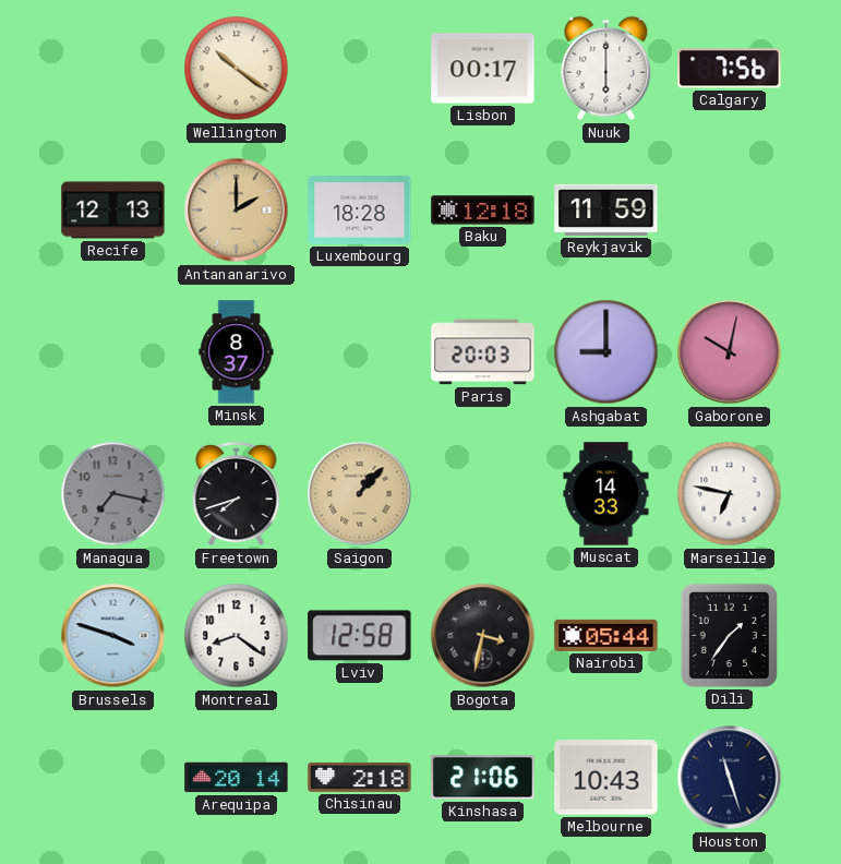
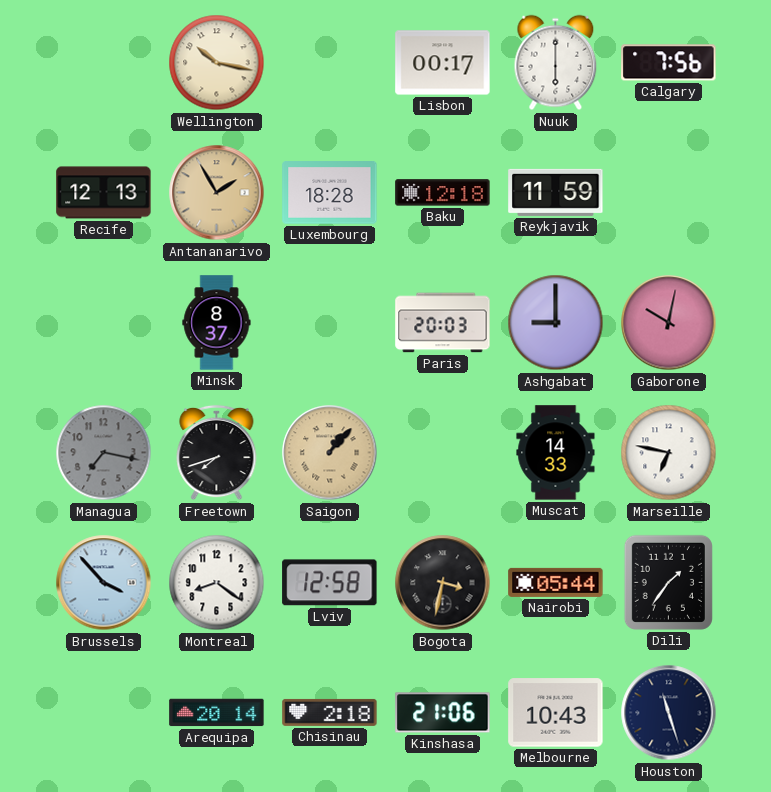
Wellington: 10:21 -> 10:17 (217, 63)
Antananarivo: 2:00 -> 1:55 (217, 193)
Brussels: 3:48 -> 3:53 (104, 583)
